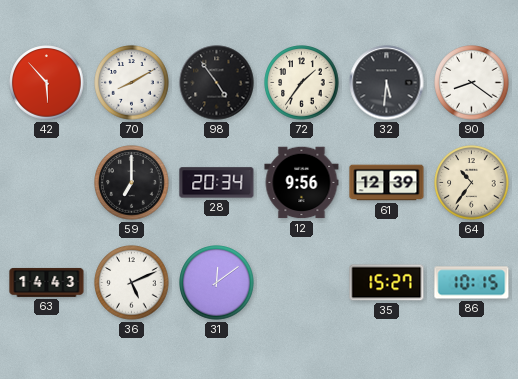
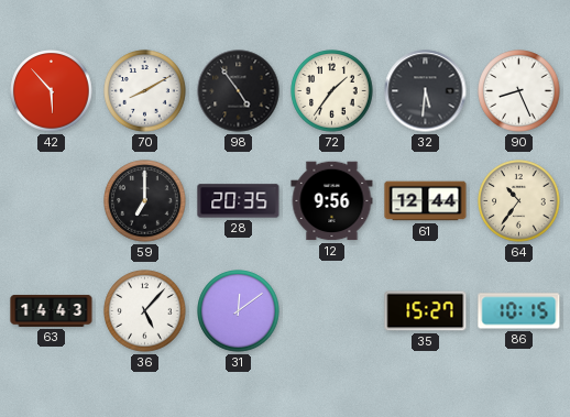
90: 8:21 -> 8:26 (519, 91)
28: 20:34 -> 20:35 (239, 201)
61: 12:39 -> 12:44 (426, 201)
36: 5:11 -> 5:07 (145, 311)
